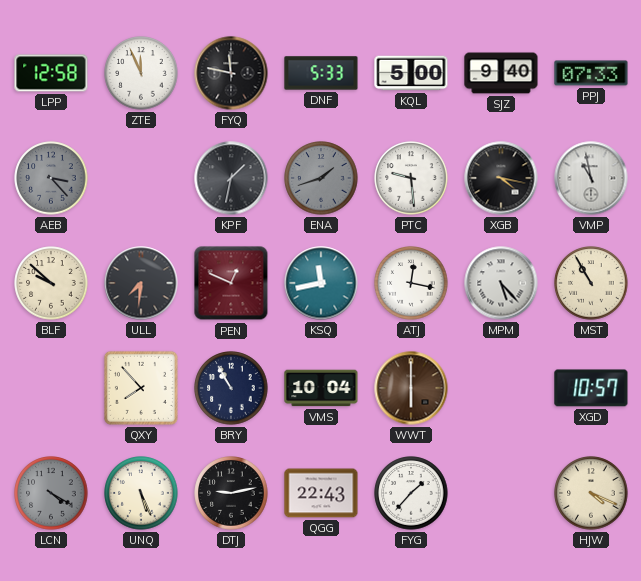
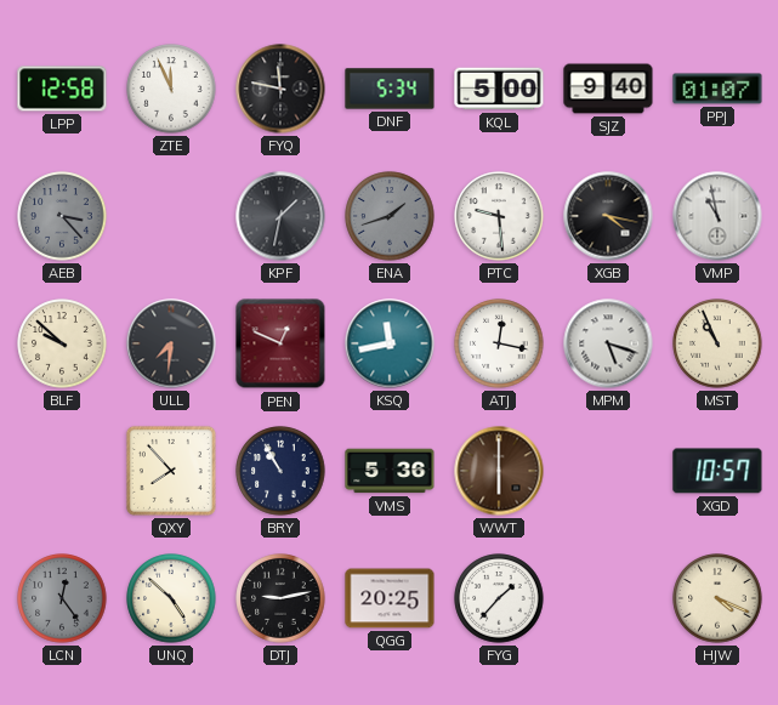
DNF: 5:33 -> 5:34 (390, 89)
PPJ: 07:33 -> 01:07 (717, 89)
MPM: 5:23 -> 5:18 (608, 343)
MST: 10:55 -> 10:56 (717, 343)
VMS: 10:04 -> 5:36 (390, 471)
LCN: 4:20 -> 12:24 (62, 598)
UNQ: 5:26 -> 4:52 (171, 598)
QGG: 22:43 -> 20:25 (390, 598)
